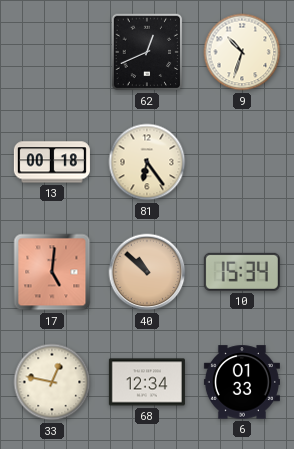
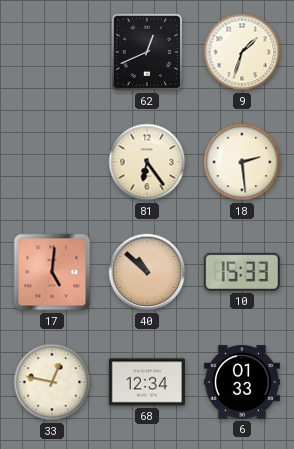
9: 10:33 -> 1:33 (242, 52)
13: 00:18 -> none (52, 162)
18: none -> 2:29 (242, 162)
10: 15:34 -> 15:33 (242, 272)
